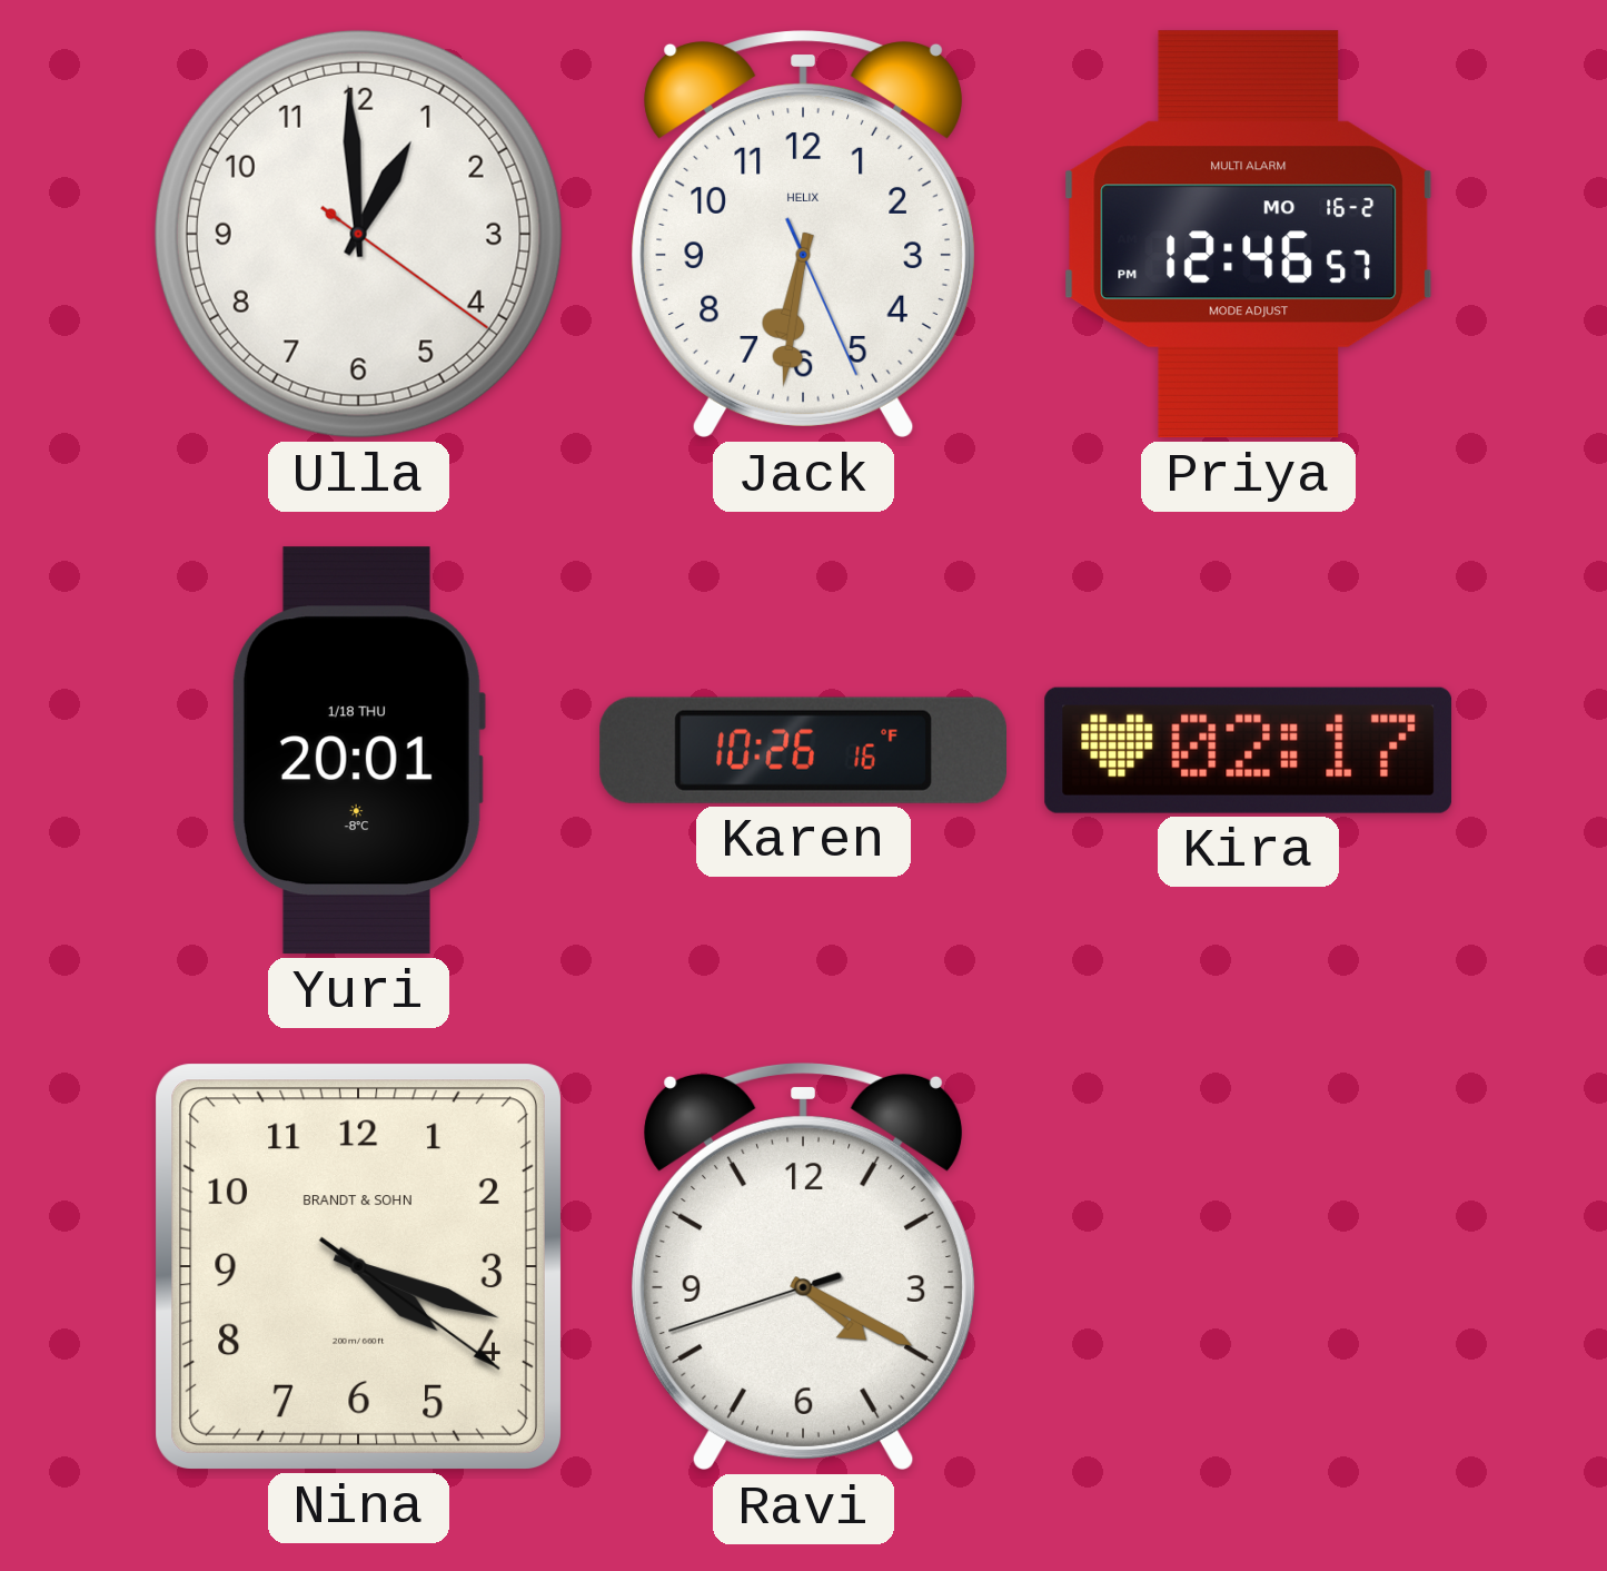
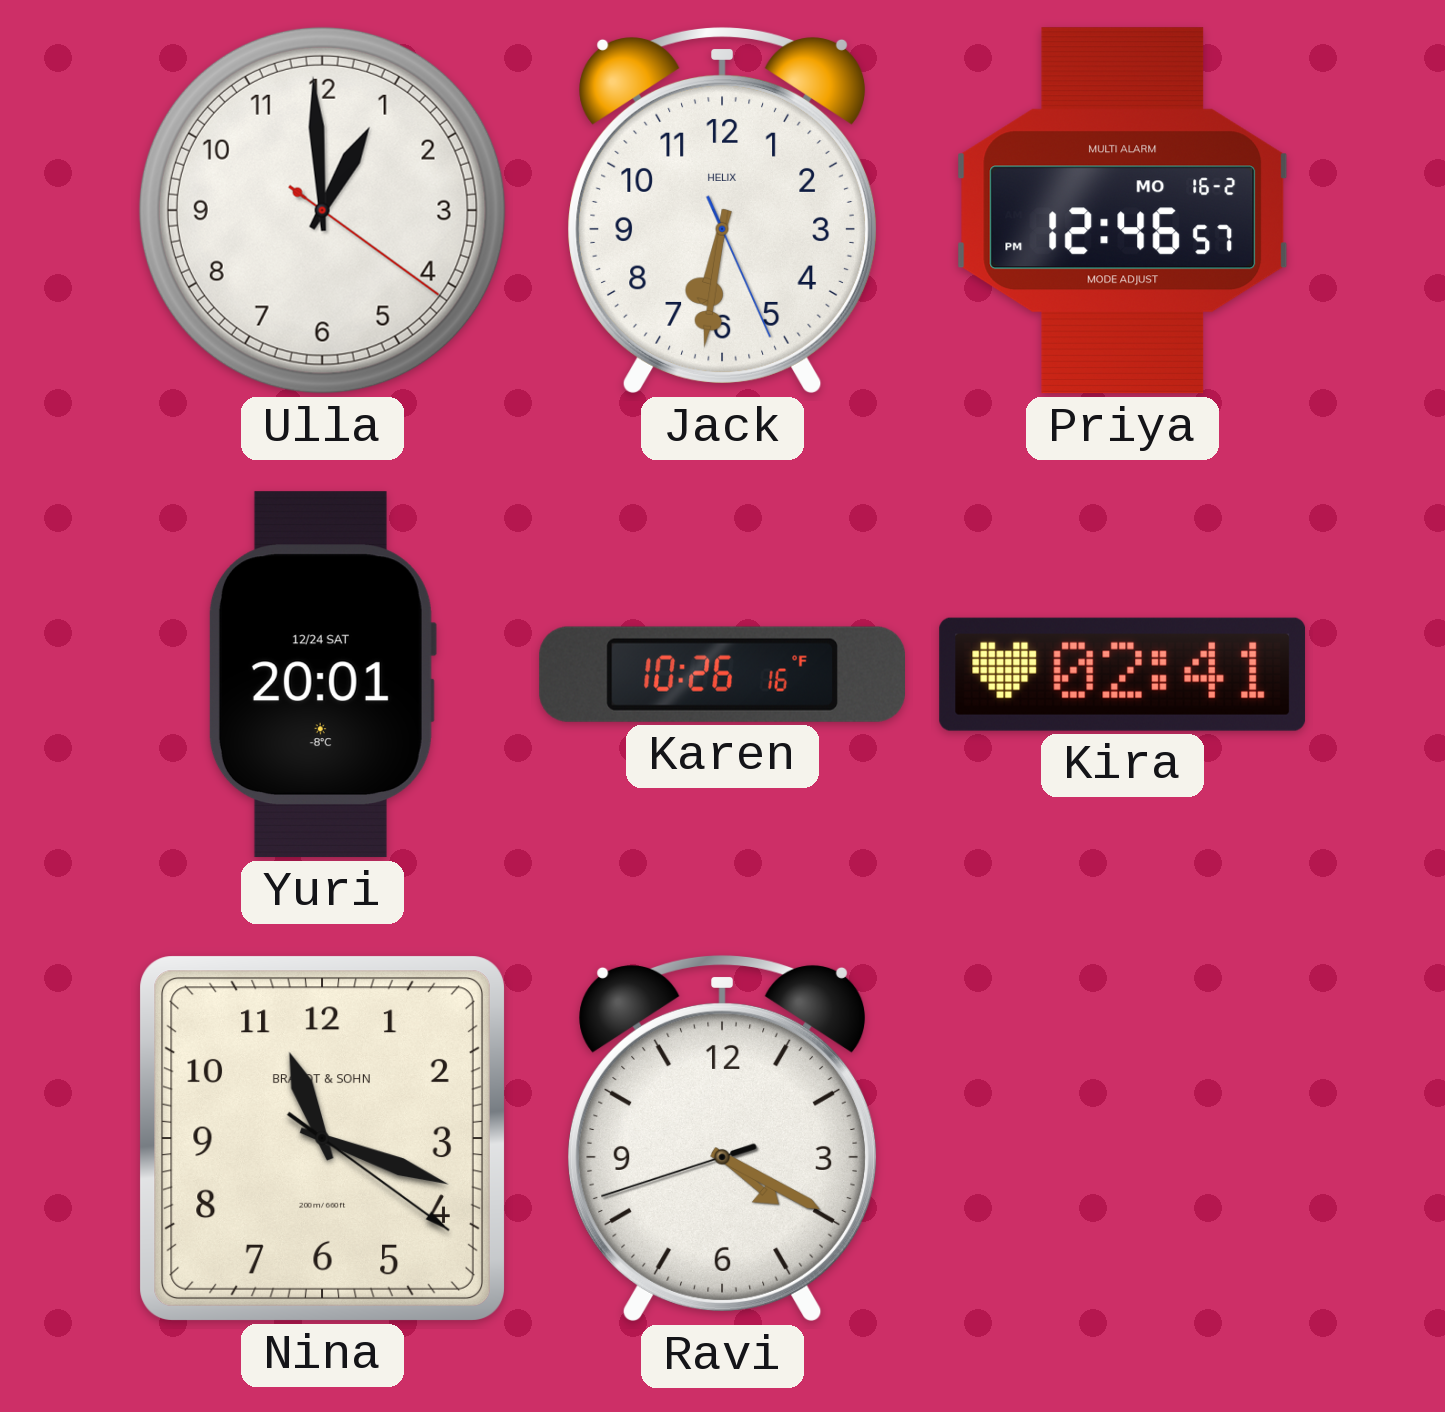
Yuri date: 1/18 THU -> 12/24 SAT (322, 675)
Kira: 02:17 -> 02:41 (1123, 674)
Nina: 4:18 -> 11:18 (322, 1138)
